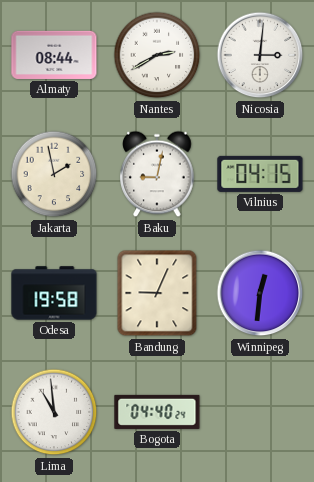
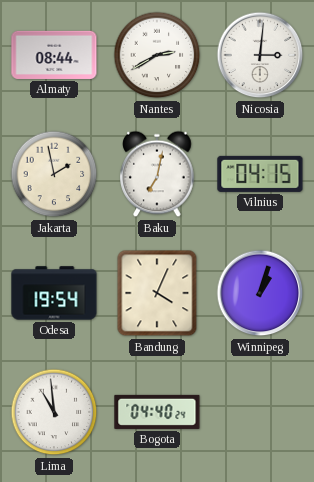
Baku: 9:02 -> 7:02 (157, 174)
Odesa: 19:58 -> 19:54 (54, 293)
Bandung: 9:04 -> 4:04 (157, 293)
Winnipeg: 12:31 -> 1:03 (260, 293)
